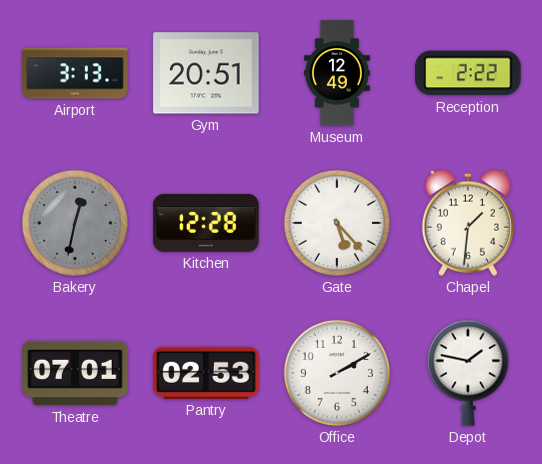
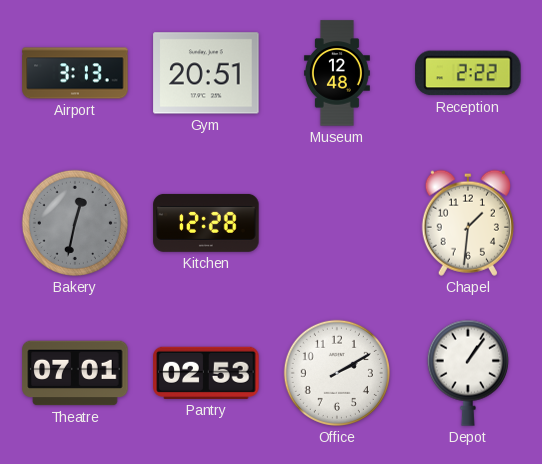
Museum: 12:49 -> 12:48 (337, 73)
Gate: 5:23 -> none (337, 223)
Depot: 1:47 -> 1:06 (468, 373)
